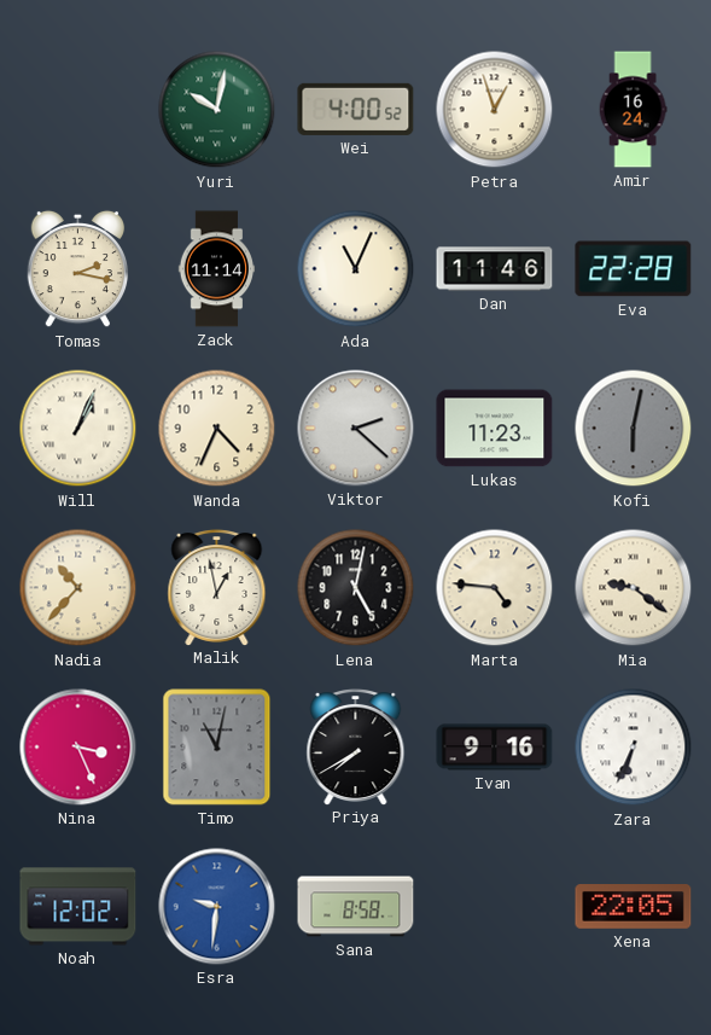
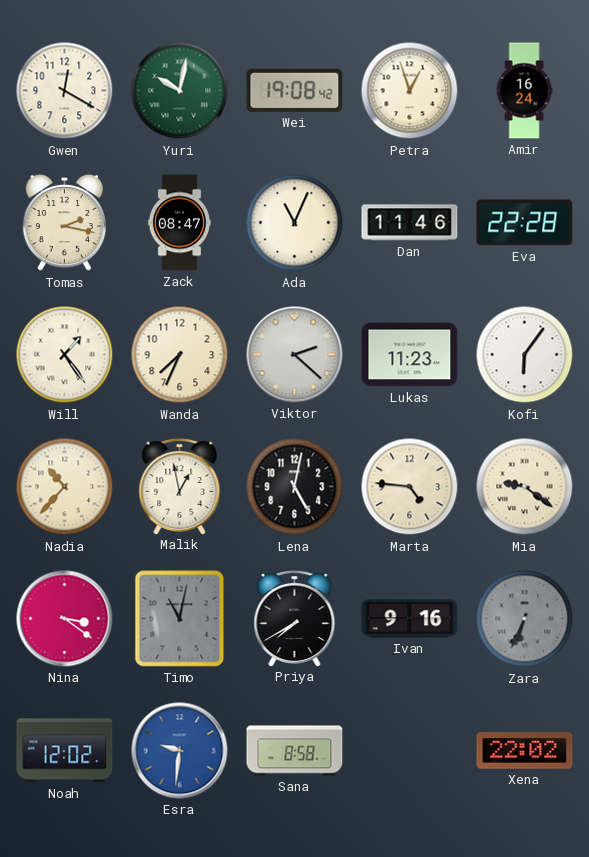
Gwen: none -> 12:20 (65, 91)
Wei: 4:00 -> 19:08 (295, 90)
Zack: 11:14 -> 08:47 (179, 223)
Will: 1:04 -> 1:24 (65, 355)
Wanda: 4:34 -> 7:34 (180, 355)
Kofi: 6:02 -> 6:06 (525, 355)
Kofi dial: grey -> white (525, 355)
Nina: 3:26 -> 3:21 (65, 619)
Zara dial: white -> grey (525, 619)
Xena: 22:05 -> 22:02 (525, 751)
